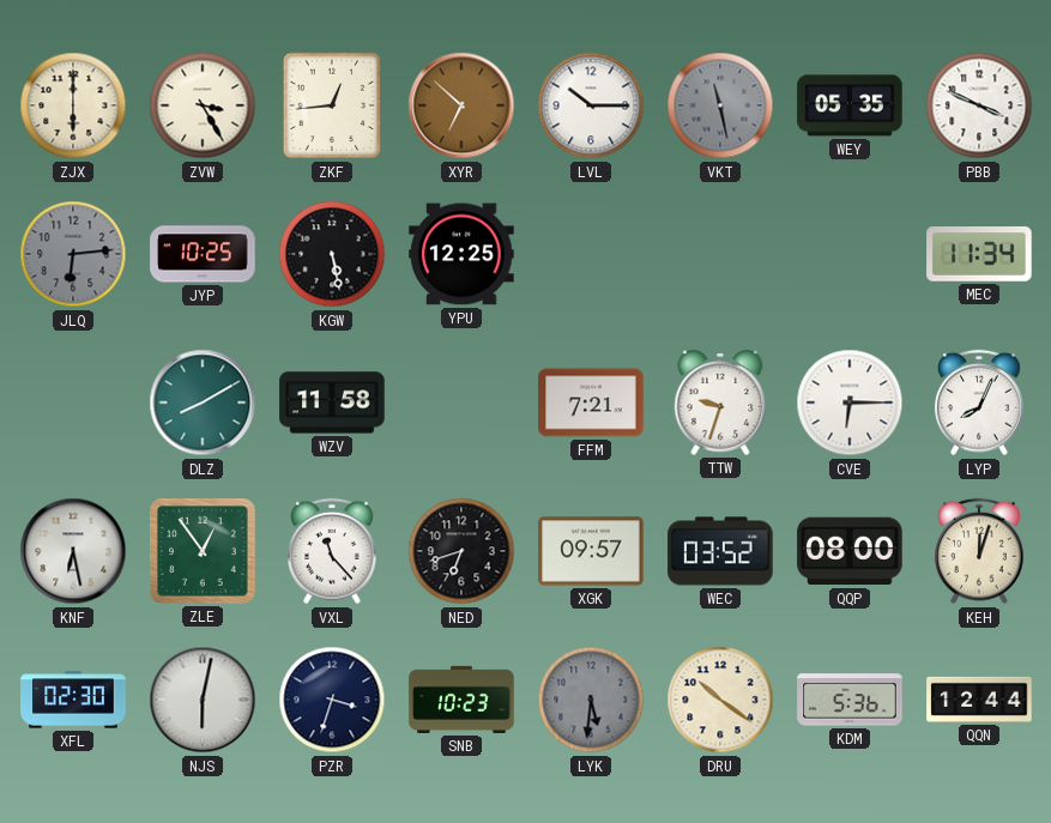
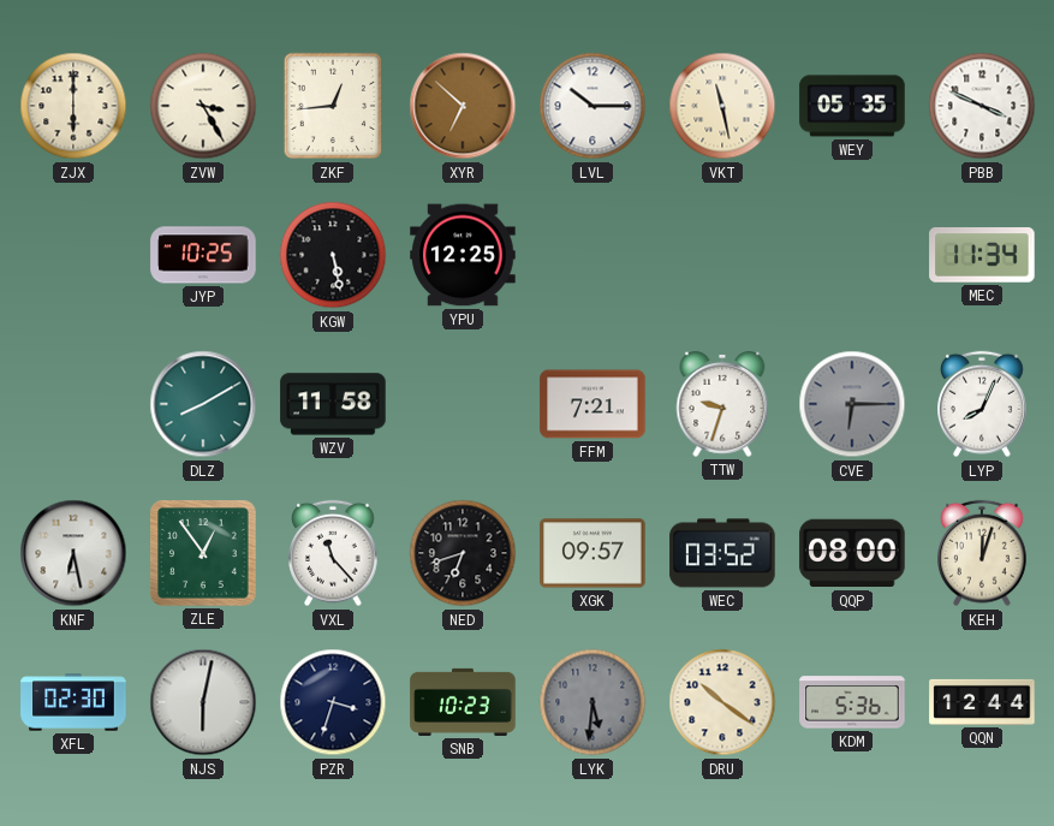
VKT dial: grey -> cream (722, 106)
JLQ: 6:14 -> none (73, 254)
CVE dial: white -> grey (852, 404)
